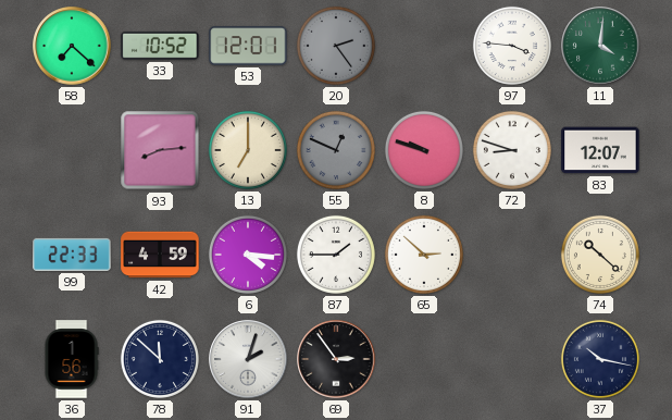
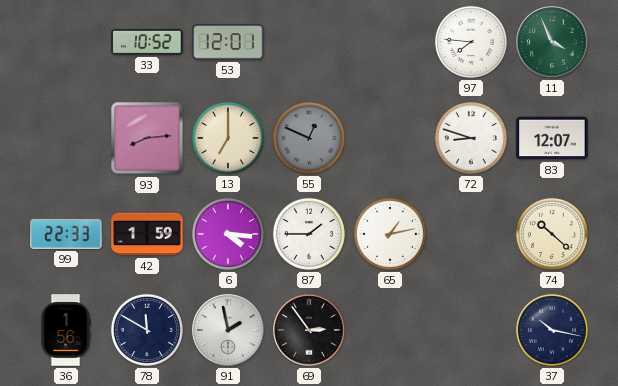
58: 7:22 -> none (72, 46)
20: 2:24 -> none (336, 46)
97: 3:46 -> 7:46 (471, 42)
11: 4:01 -> 3:56 (552, 42)
8: 9:48 -> none (424, 150)
42: 4:59 -> 1:59 (147, 234)
65: 2:52 -> 1:13 (390, 234)
78: 11:52 -> 11:50 (147, 330)
91: 2:03 -> 1:58 (228, 330)
